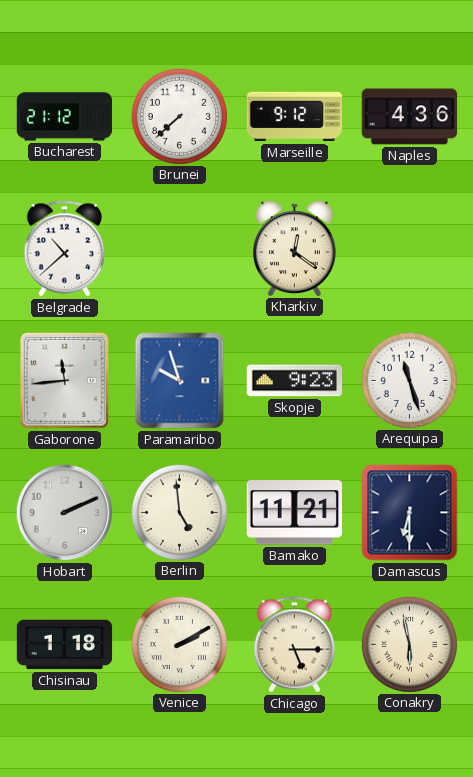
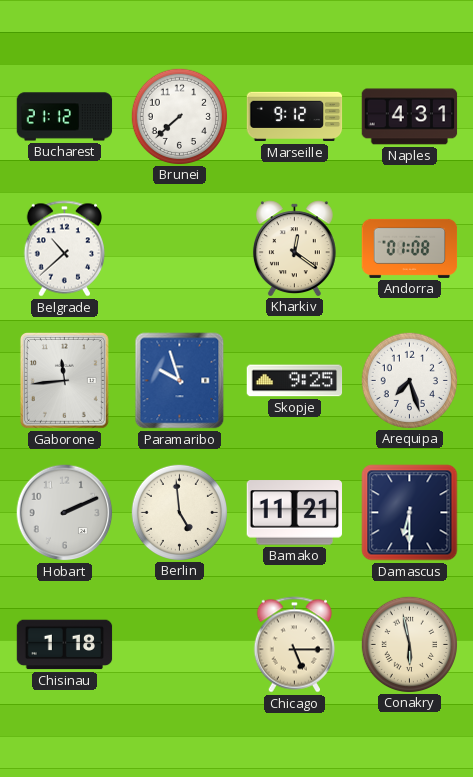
Naples: 4:36 -> 4:31 (410, 117)
Andorra: none -> 01:08 (410, 248)
Skopje: 9:23 -> 9:25 (295, 381)
Arequipa: 11:27 -> 7:27 (409, 380)
Venice: 2:10 -> none (179, 644)
